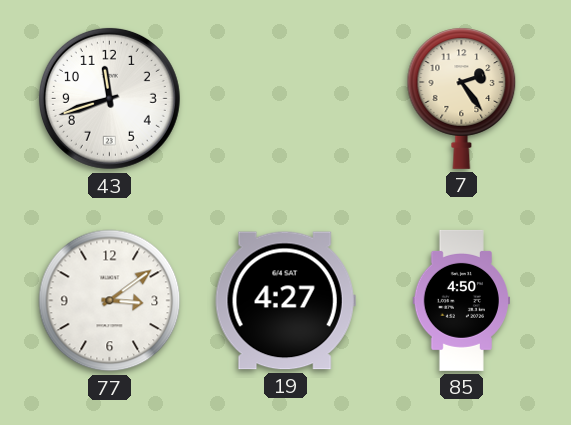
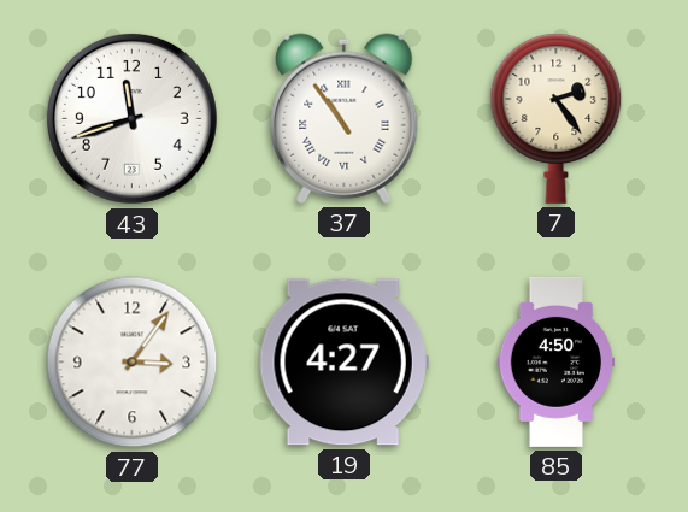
37: none -> 10:54 (345, 118)
77: 3:09 -> 3:06 (133, 363)
